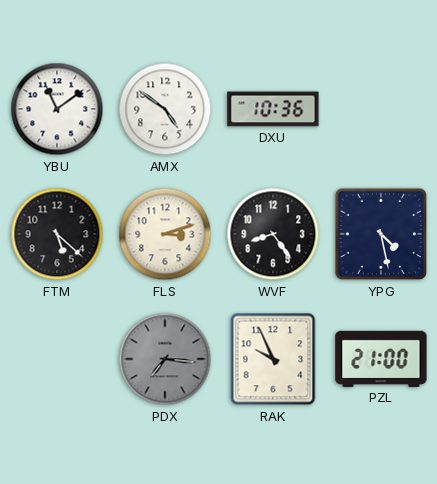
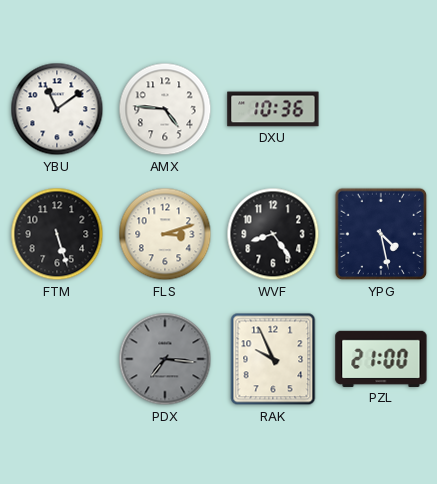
AMX: 4:51 -> 4:46 (165, 109)
FTM: 5:22 -> 5:27 (57, 234)
